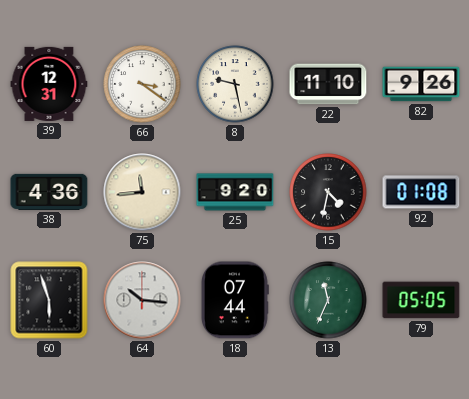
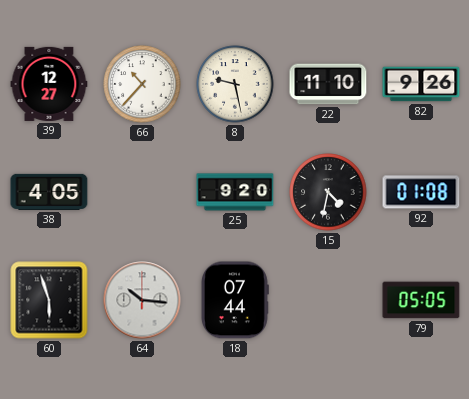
39: 12:31 -> 12:27 (49, 84)
66: 3:21 -> 10:37 (142, 84)
38: 4:36 -> 4:05 (49, 192)
75: 11:44 -> none (142, 192)
13: 11:34 -> none (328, 300)
